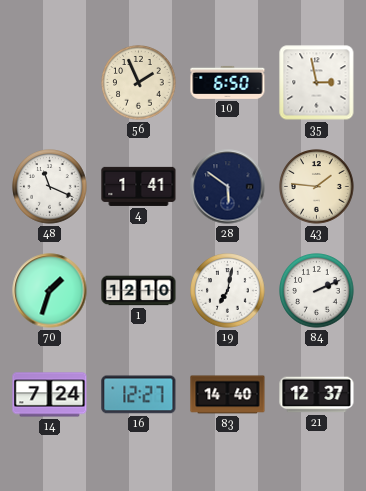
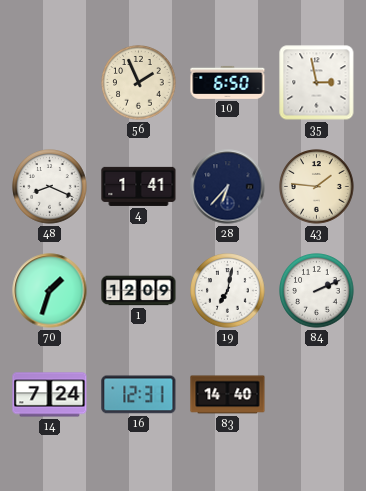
48: 11:19 -> 8:19 (50, 187)
28: 5:51 -> 6:37 (228, 187)
1: 12:10 -> 12:09 (139, 291)
16: 12:27 -> 12:31 (139, 395)
21: 12:37 -> none (317, 395)
